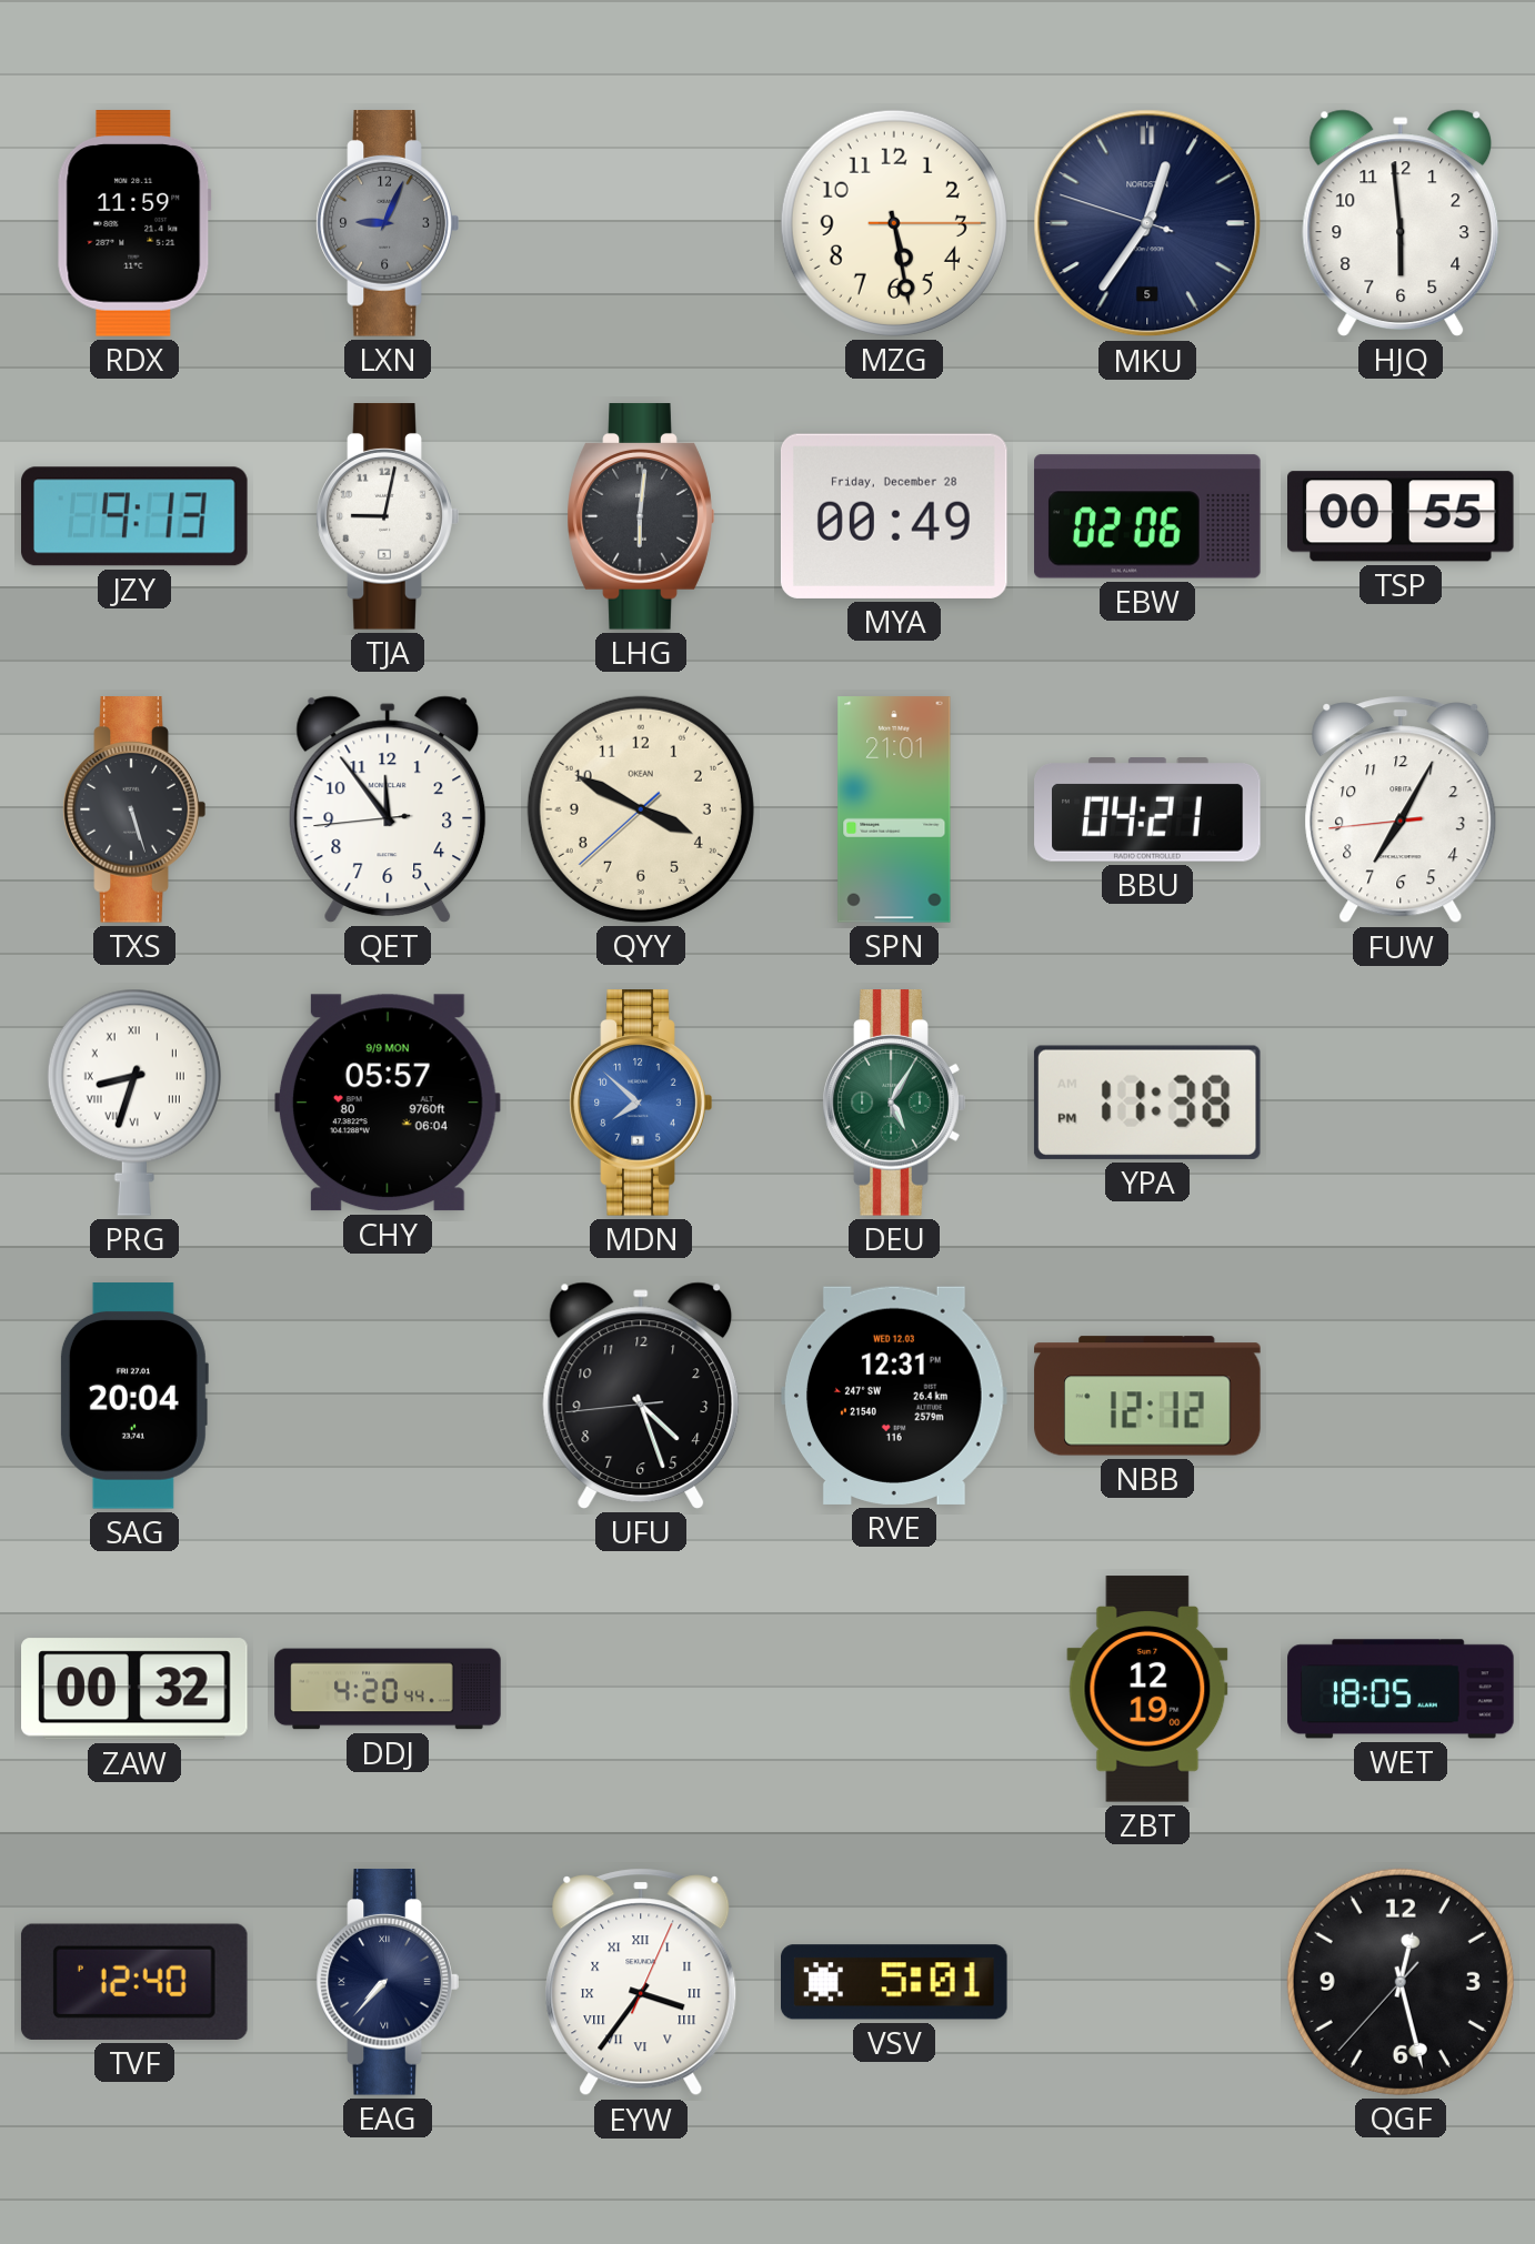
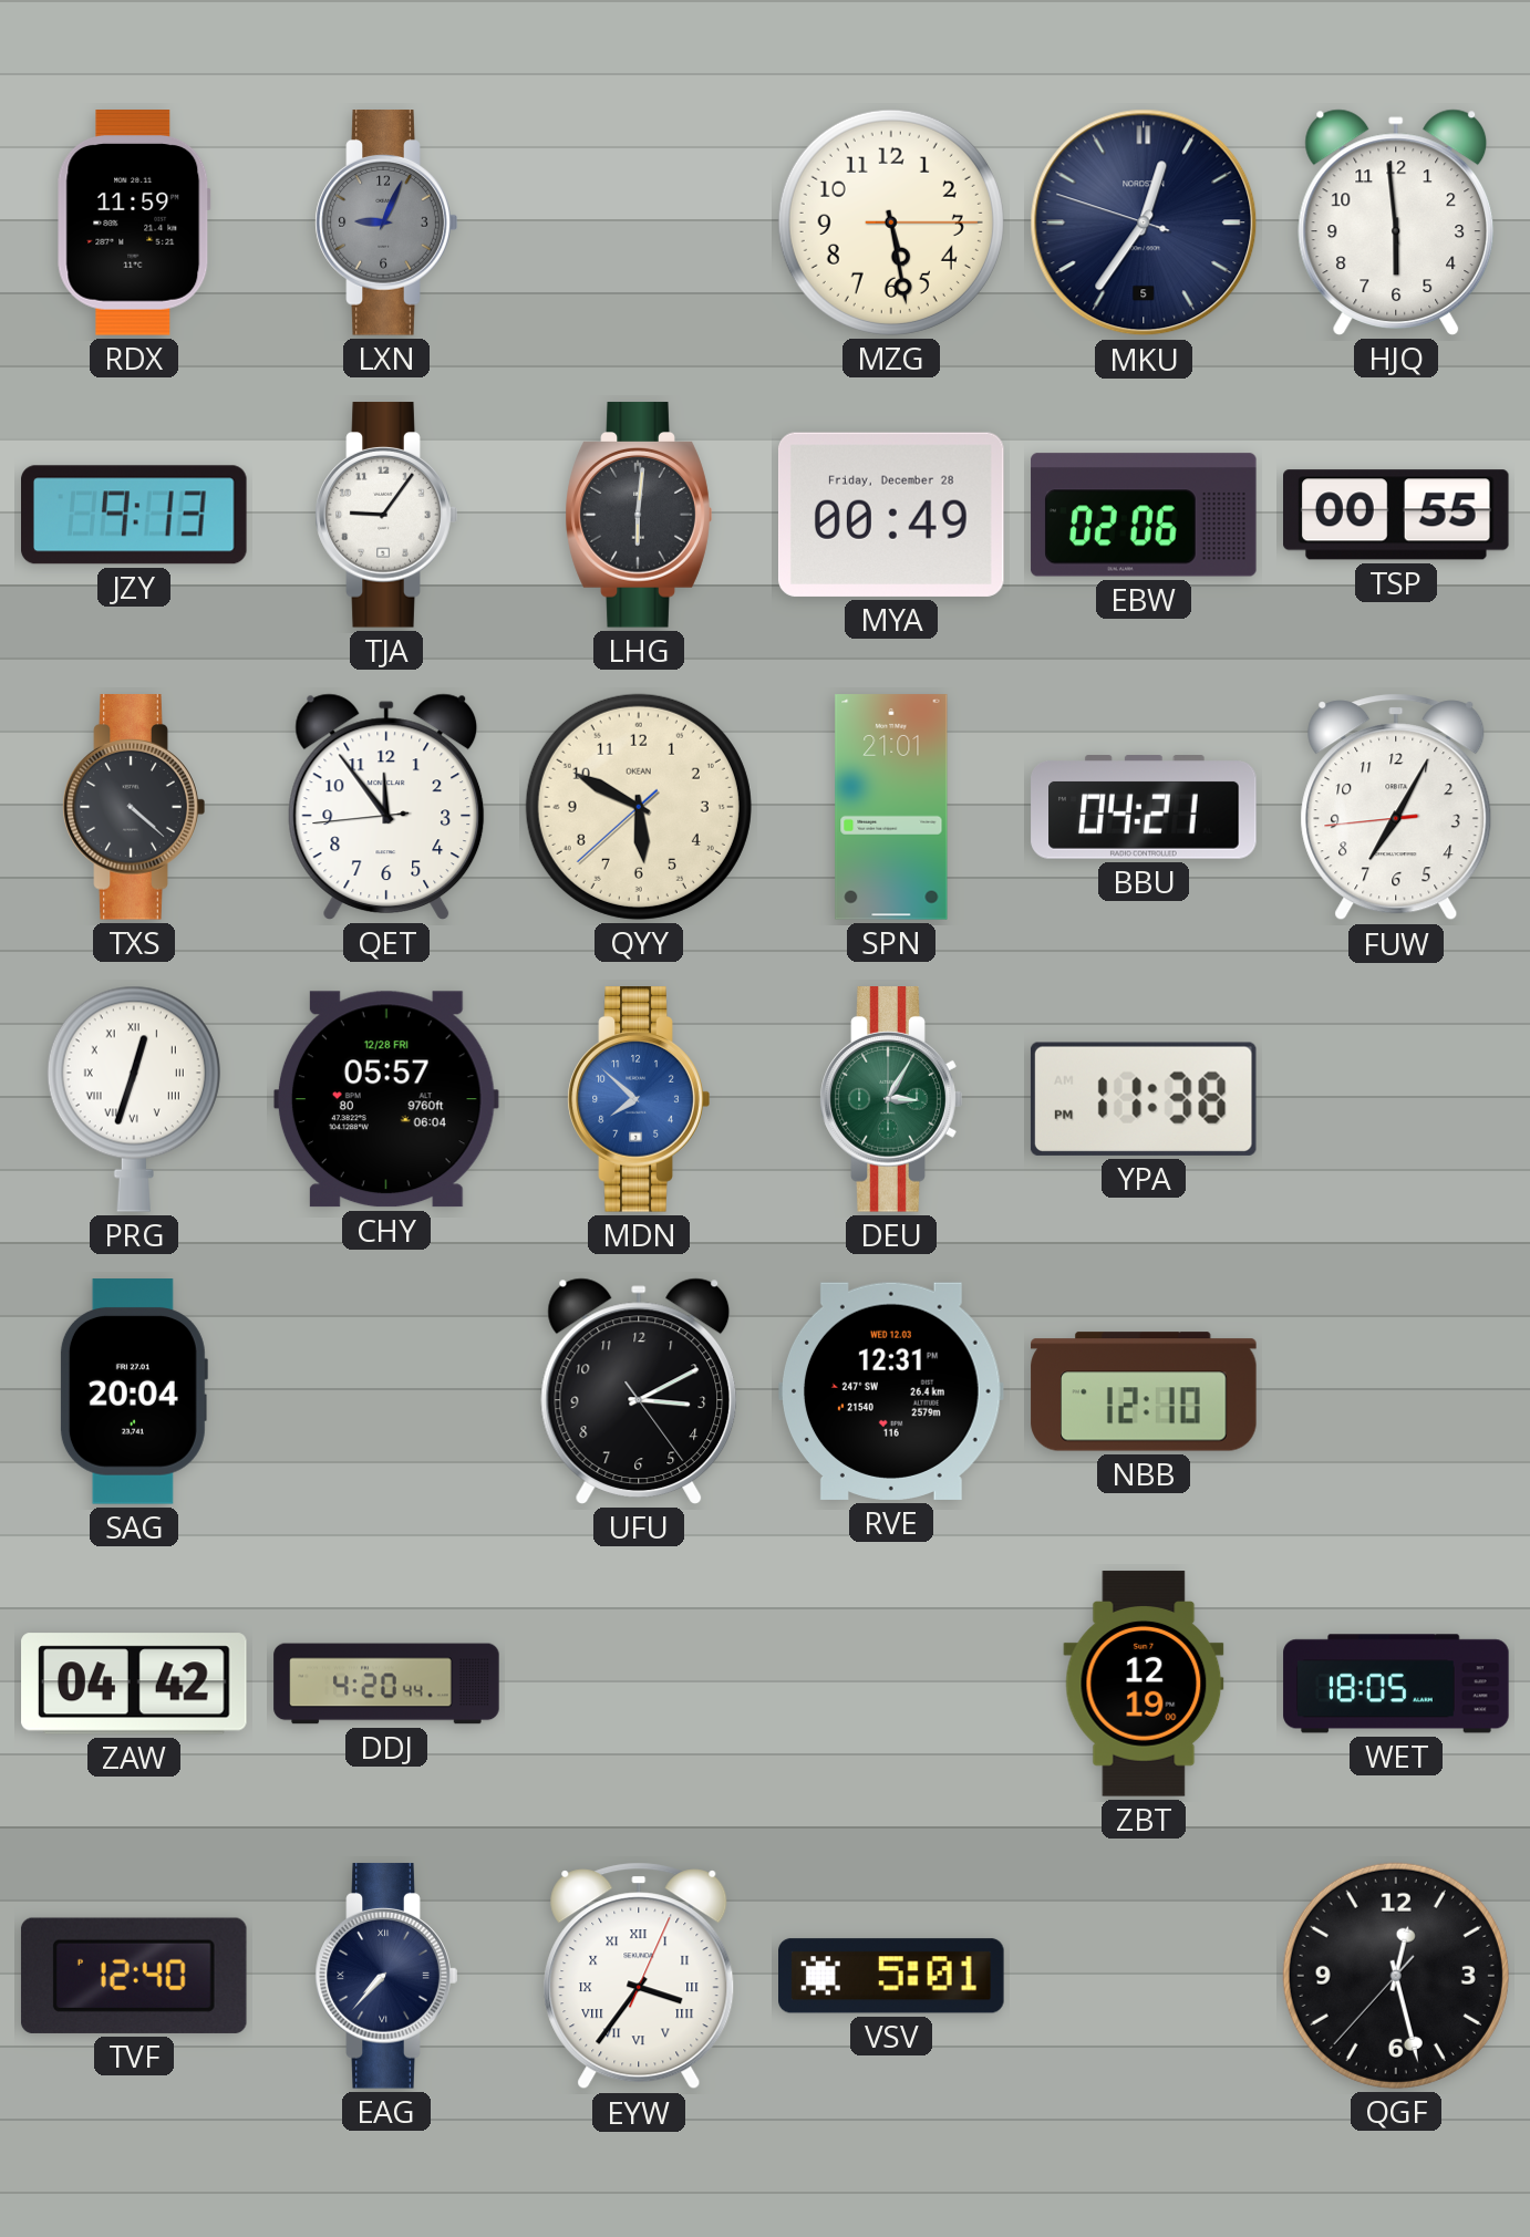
TJA: 9:02 -> 9:06 (386, 515)
TXS: 5:27 -> 4:22 (134, 807)
QYY: 3:49 -> 5:49 (639, 807)
PRG: 8:33 -> 12:33 (134, 1099)
CHY date: 9/9 MON -> 12/28 FRI (386, 1099)
DEU: 5:05 -> 3:05 (891, 1099)
UFU: 4:26 -> 3:10 (639, 1391)
NBB: 12:12 -> 12:10 (1144, 1391)
ZAW: 00:32 -> 04:42 (134, 1684)
